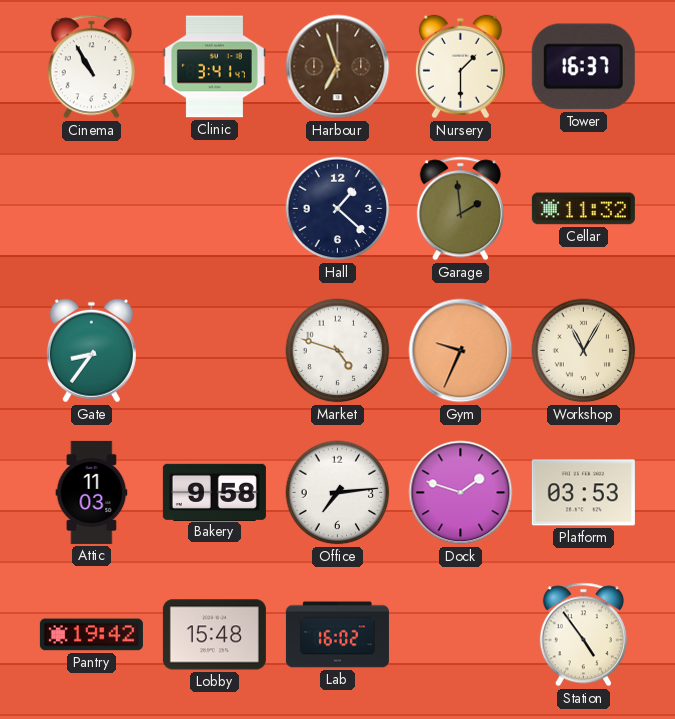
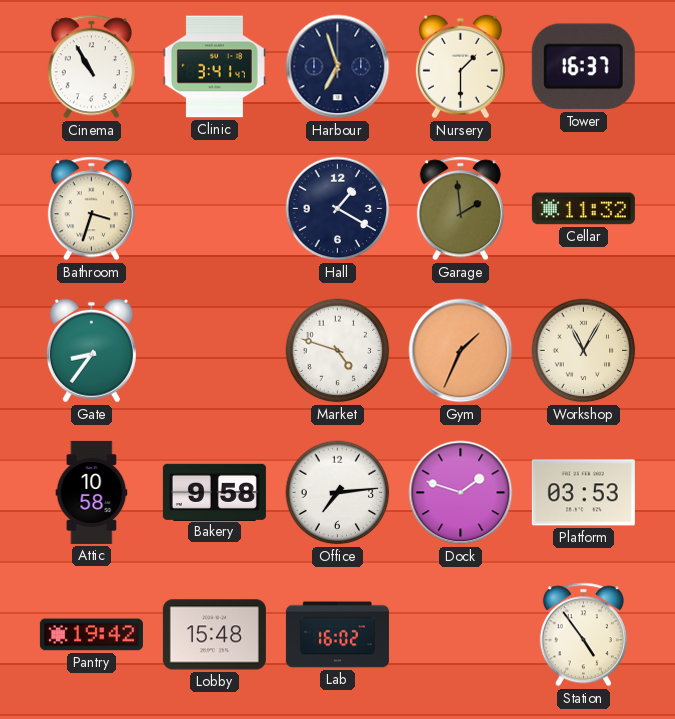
Harbour dial: brown -> navy (338, 67)
Bathroom: none -> 3:33 (91, 209)
Hall: 1:22 -> 1:20 (338, 209)
Gym: 9:34 -> 1:34 (461, 351)
Attic: 11:03 -> 10:58 (92, 492)
